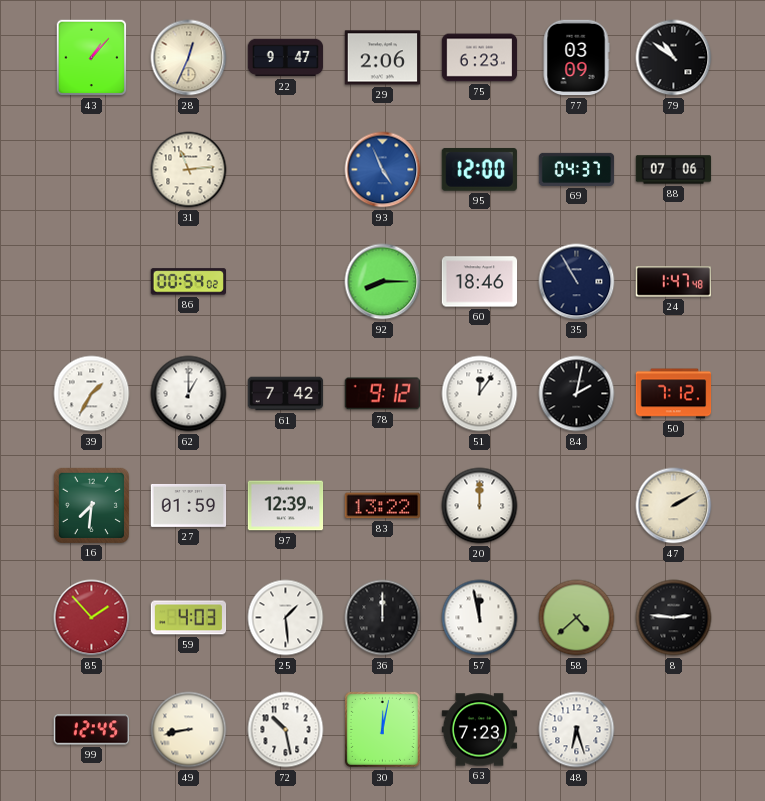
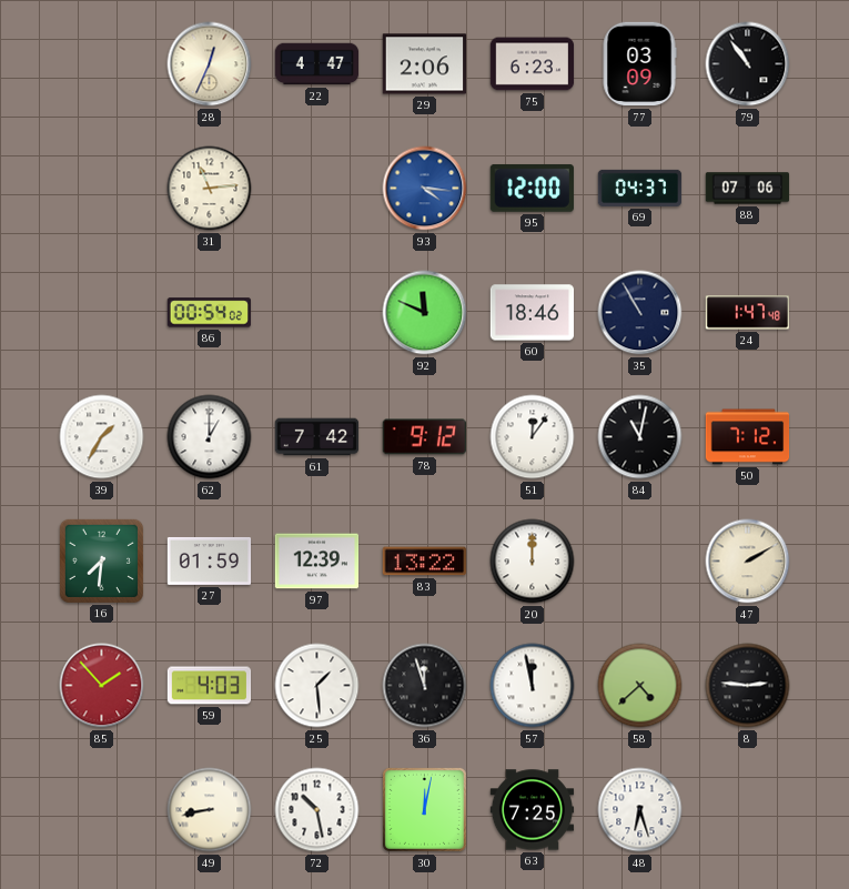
43: 1:07 -> none (92, 58)
22: 9:47 -> 4:47 (317, 64)
79: 10:51 -> 10:54 (748, 64)
93: 4:56 -> 4:16 (425, 189)
92: 8:15 -> 11:49 (425, 313)
84: 2:02 -> 11:02 (640, 437)
36: 12:00 -> 11:57 (425, 686)
99: 12:45 -> none (91, 730)
63: 7:23 -> 7:25 (533, 810)
